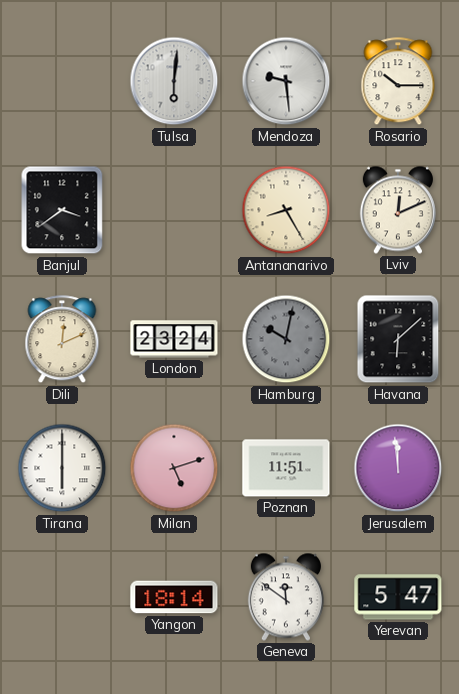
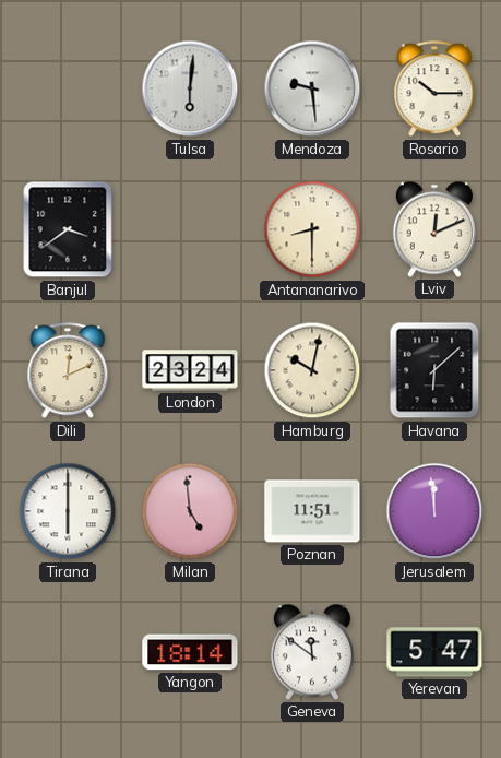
Antananarivo: 8:25 -> 8:30 (312, 229)
Hamburg dial: grey -> cream (312, 370)
Milan: 5:12 -> 4:59 (190, 511)
